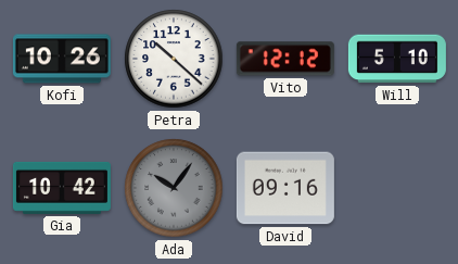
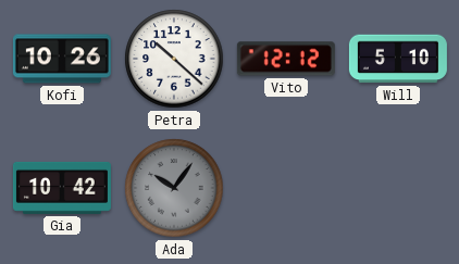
David: 09:16 -> none (285, 188)
